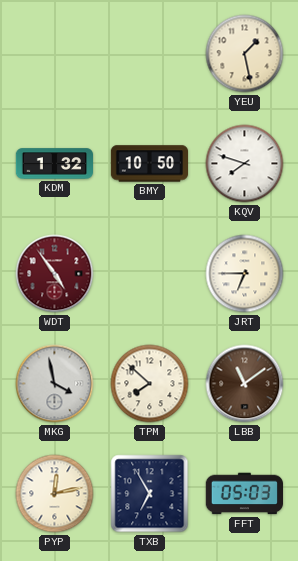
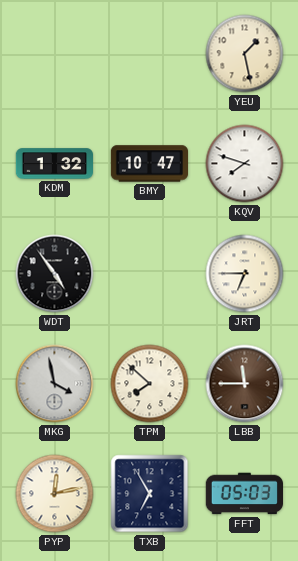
BMY: 10:50 -> 10:47 (150, 164)
WDT dial: burgundy -> black (55, 274)
LBB: 11:09 -> 11:45 (245, 384)
